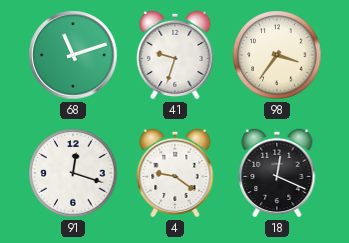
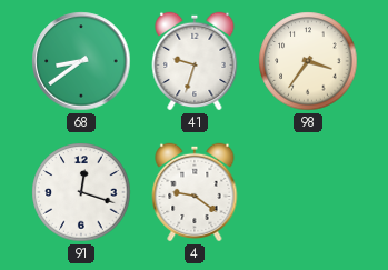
68: 11:12 -> 8:39 (81, 61)
18: 12:19 -> none (277, 173)
